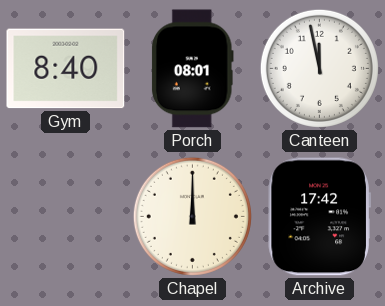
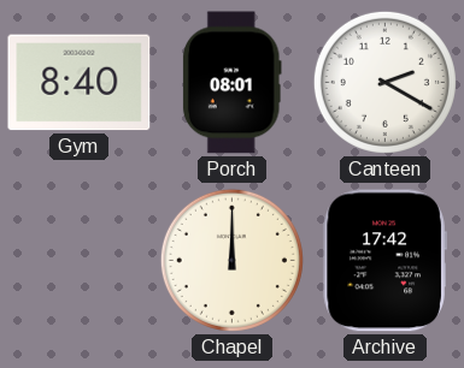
Canteen: 11:58 -> 2:20 (384, 82)
